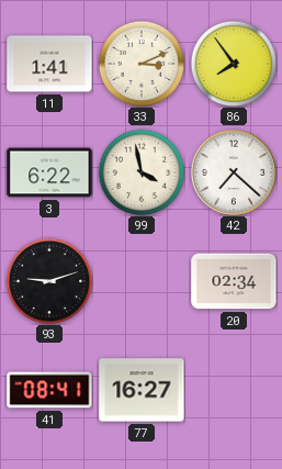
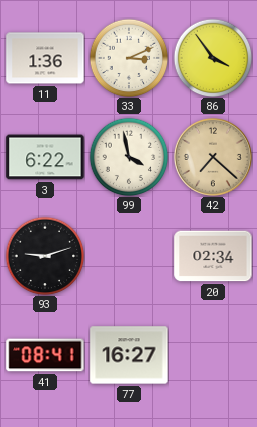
11: 1:41 -> 1:36 (45, 58)
86: 7:54 -> 3:54 (213, 58)
42 dial: white -> champagne (213, 157)
